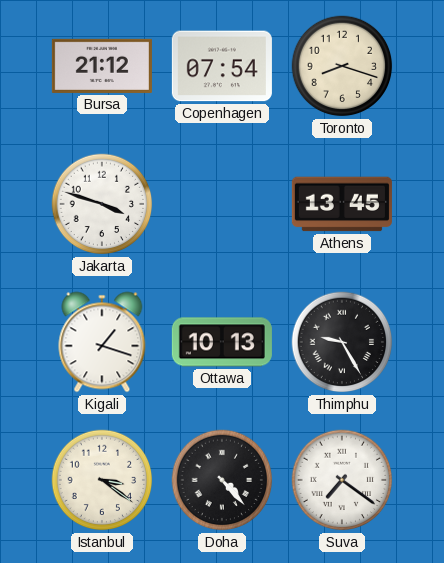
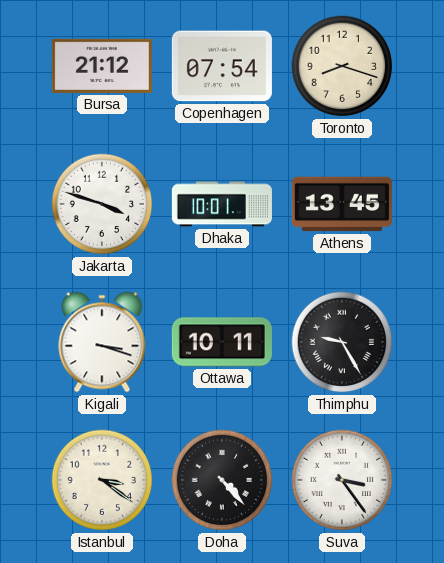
Dhaka: none -> 10:01 (222, 204)
Kigali: 1:18 -> 3:18 (102, 342)
Ottawa: 10:13 -> 10:11 (222, 342)
Suva: 7:21 -> 3:24 (342, 480)
